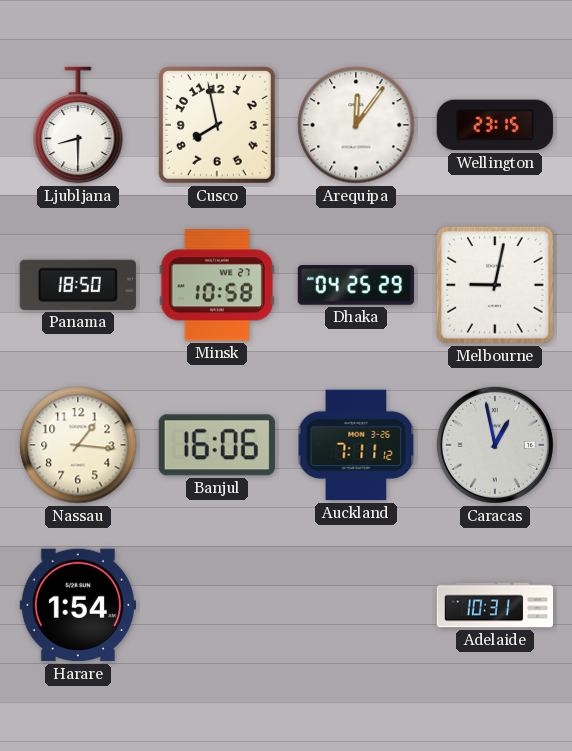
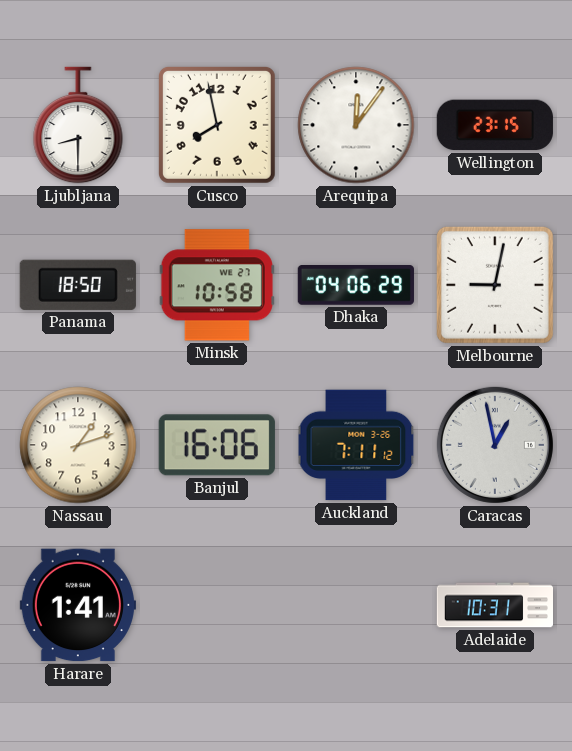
Dhaka: 04:25 -> 04:06 (356, 286)
Nassau: 1:16 -> 1:12 (78, 445)
Harare: 1:54 -> 1:41 (78, 605)
